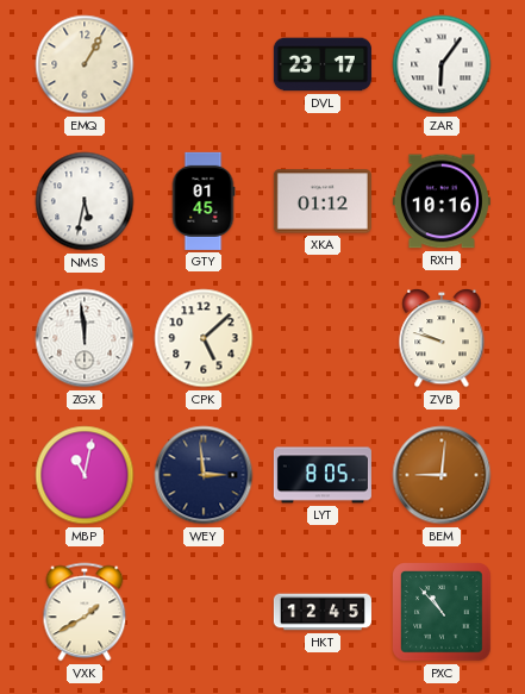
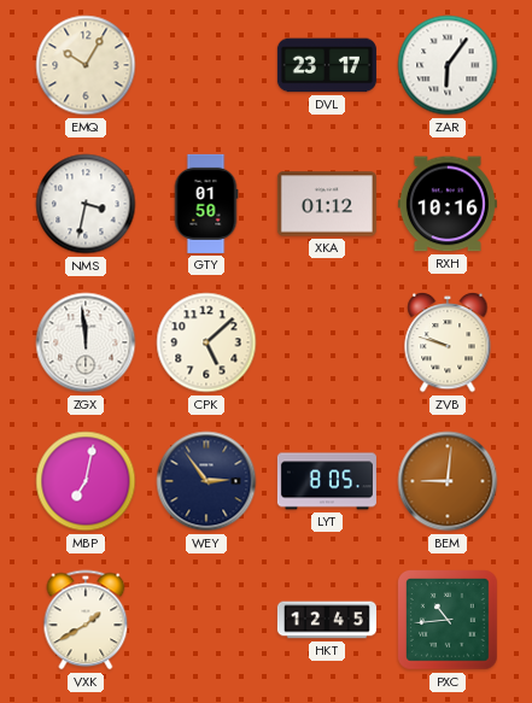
EMQ: 1:05 -> 10:05 (86, 65)
NMS: 5:32 -> 3:32 (86, 204)
GTY: 01:45 -> 01:50 (206, 204)
MBP: 11:02 -> 7:02 (86, 481)
WEY: 2:59 -> 2:54 (206, 481)
PXC: 10:53 -> 10:44 (449, 621)
